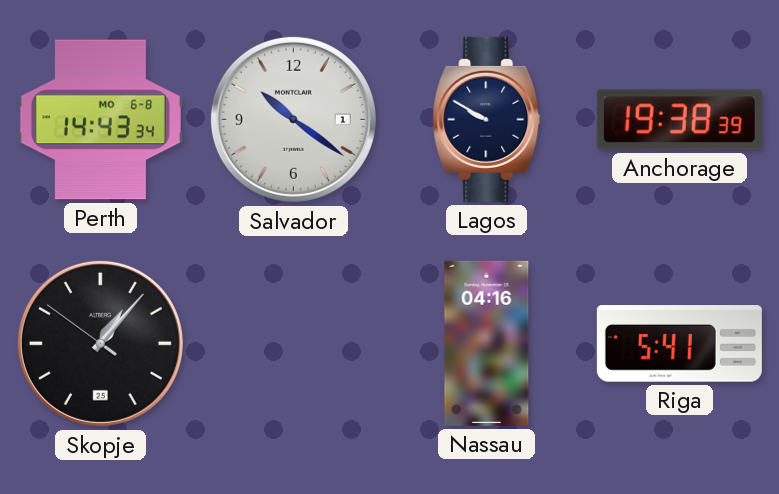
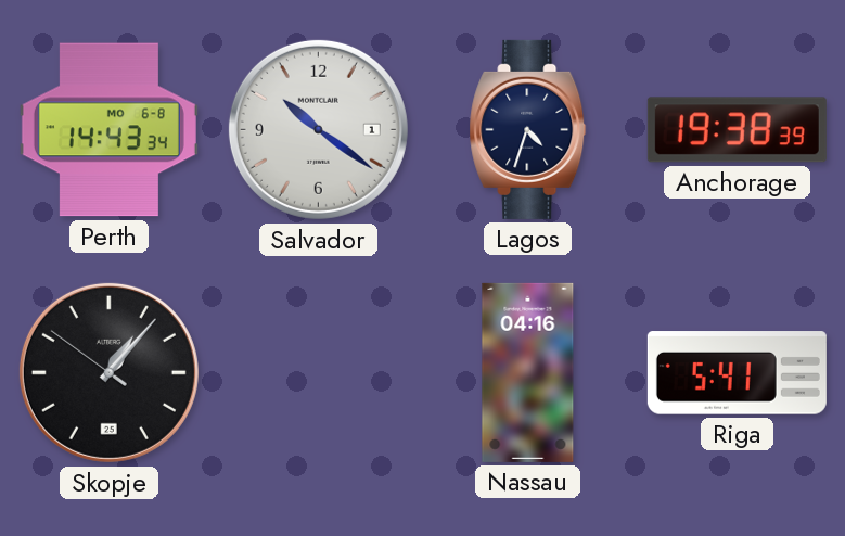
Lagos: 9:50 -> 4:33 (528, 129)
